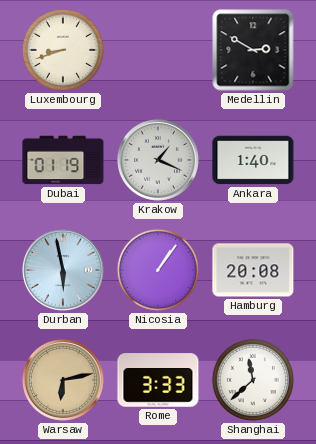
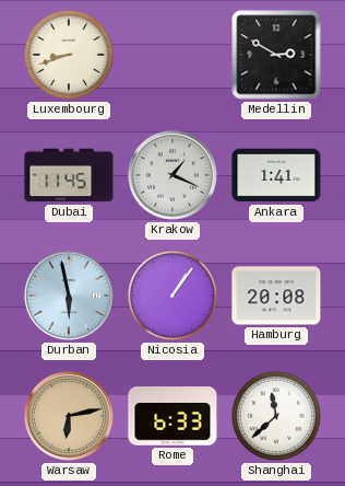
Dubai: 01:19 -> 11:45 (69, 175)
Ankara: 1:40 -> 1:41 (276, 175)
Rome: 3:33 -> 6:33 (172, 416)
